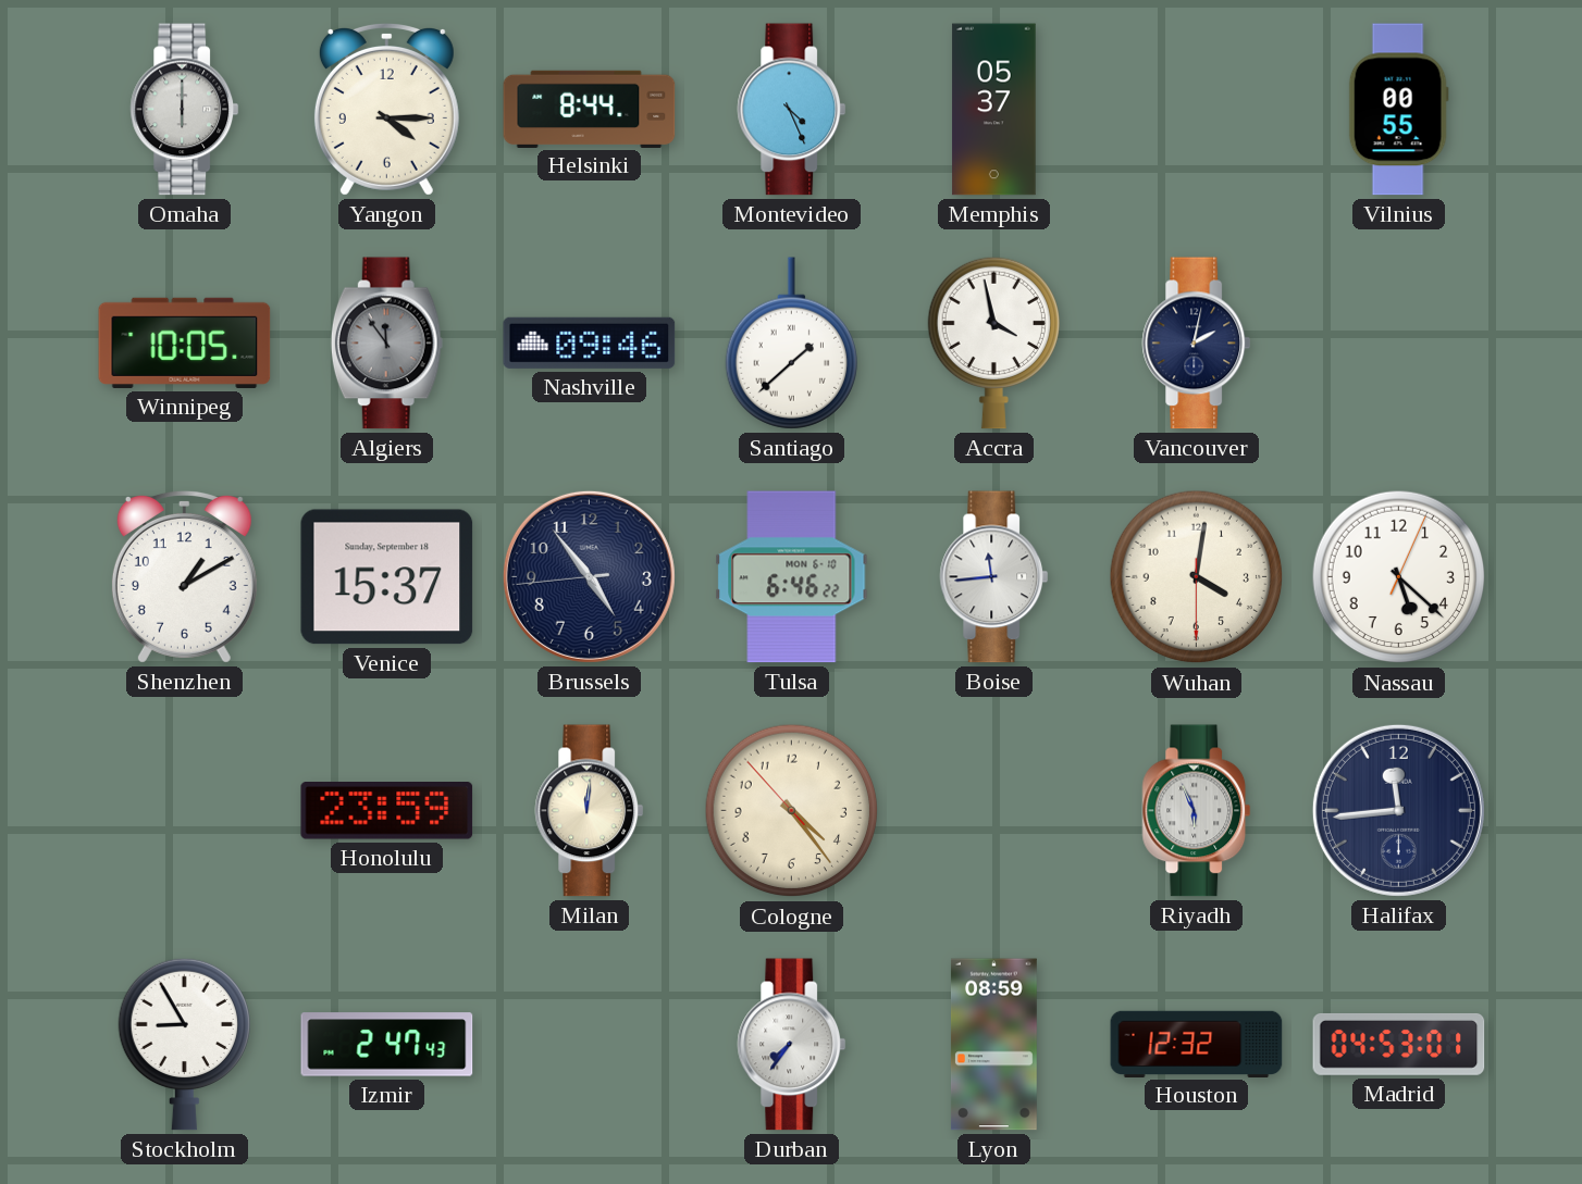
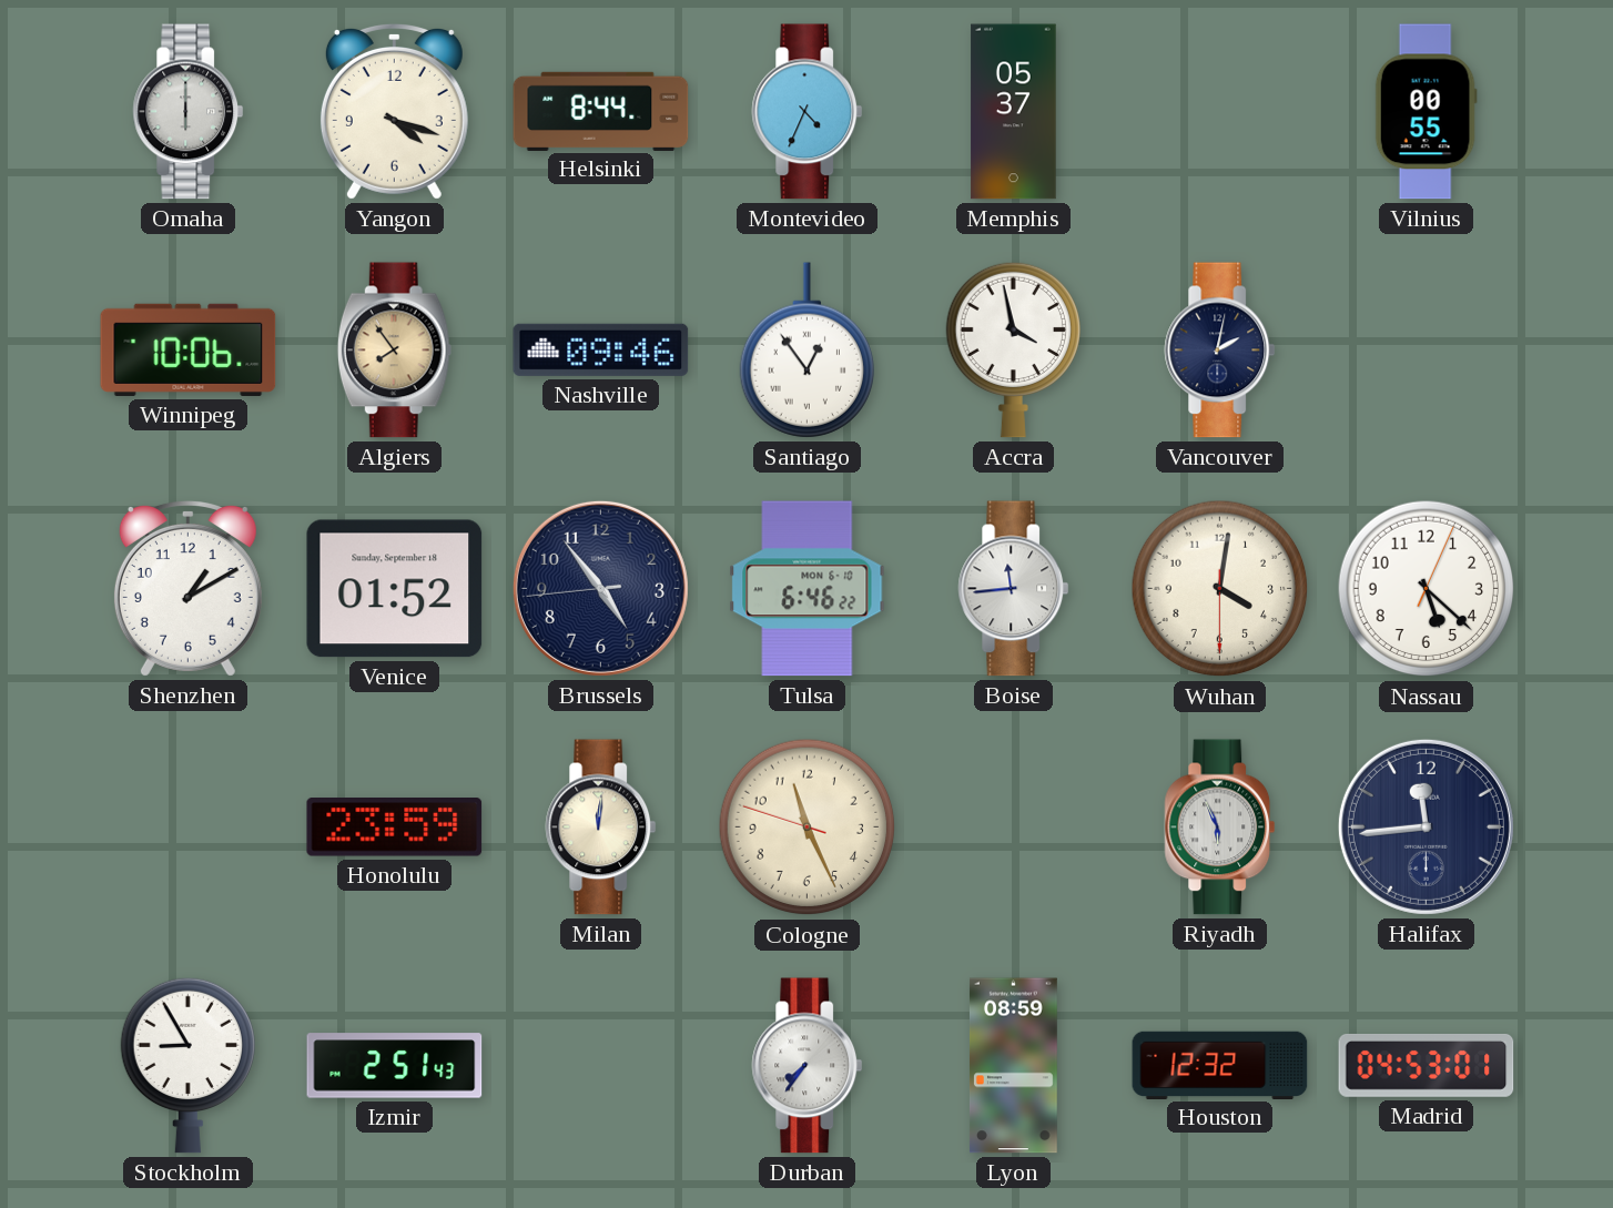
Yangon: 4:15 -> 4:18 (394, 111)
Montevideo: 4:26 -> 4:34 (808, 112)
Winnipeg: 10:05 -> 10:06 (189, 349)
Algiers: 11:54 -> 7:54 (394, 351)
Algiers dial: grey -> champagne (394, 351)
Santiago: 1:38 -> 12:54 (806, 351)
Venice: 15:37 -> 01:52 (395, 589)
Cologne: 4:23 -> 11:25 (808, 828)
Izmir: 2:47 -> 2:51 (395, 1066)
